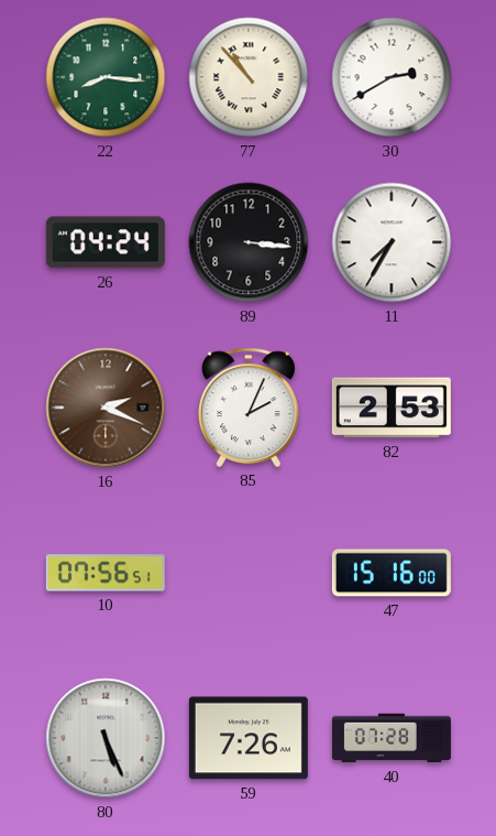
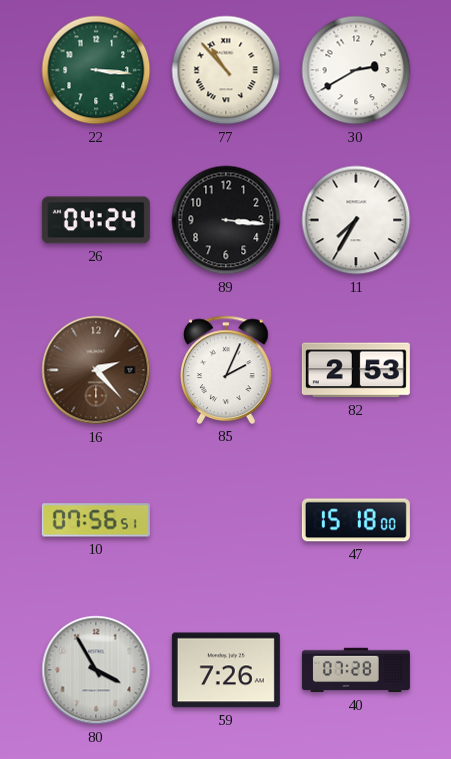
22: 8:16 -> 3:16 (96, 70)
16: 2:19 -> 2:23 (96, 370)
47: 15:16 -> 15:18 (356, 520)
80: 5:26 -> 3:55 (96, 670)
